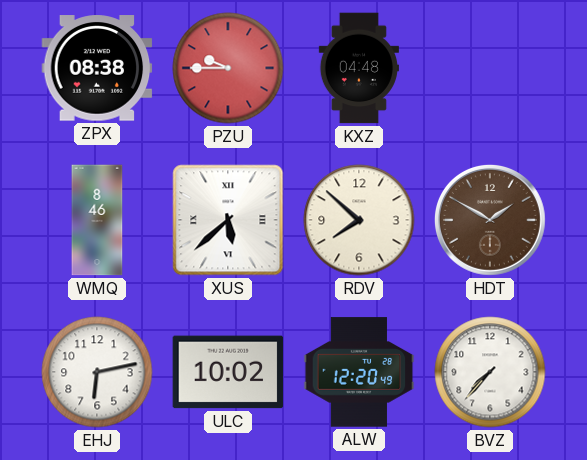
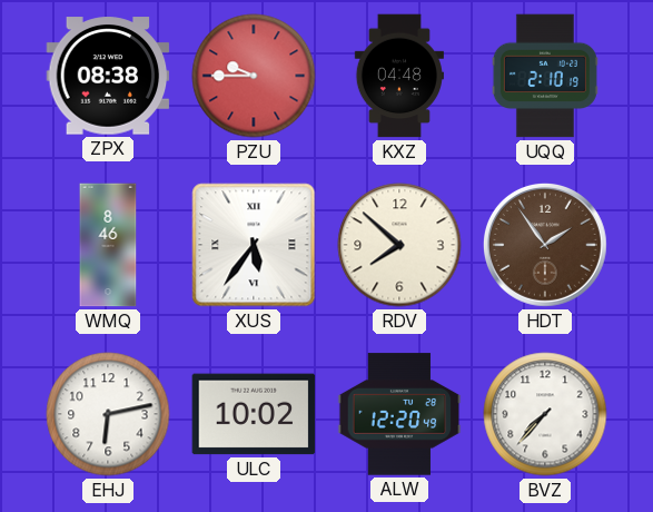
UQQ: none -> 2:10 (545, 76)
XUS: 5:38 -> 5:36 (254, 245)
HDT: 1:50 -> 1:54 (545, 245)
